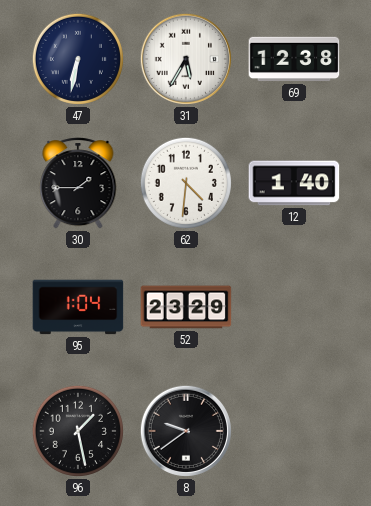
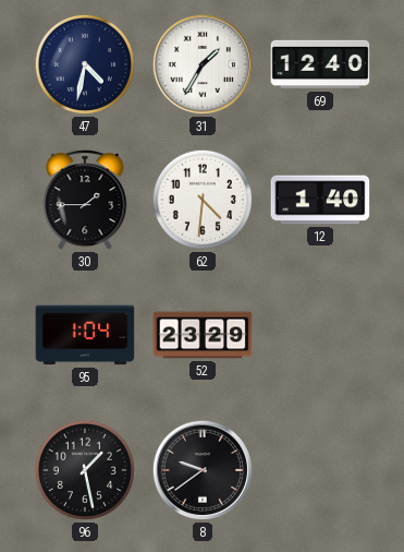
47: 6:32 -> 4:32 (85, 64)
31: 5:35 -> 1:35 (203, 64)
69: 12:38 -> 12:40 (320, 64)
